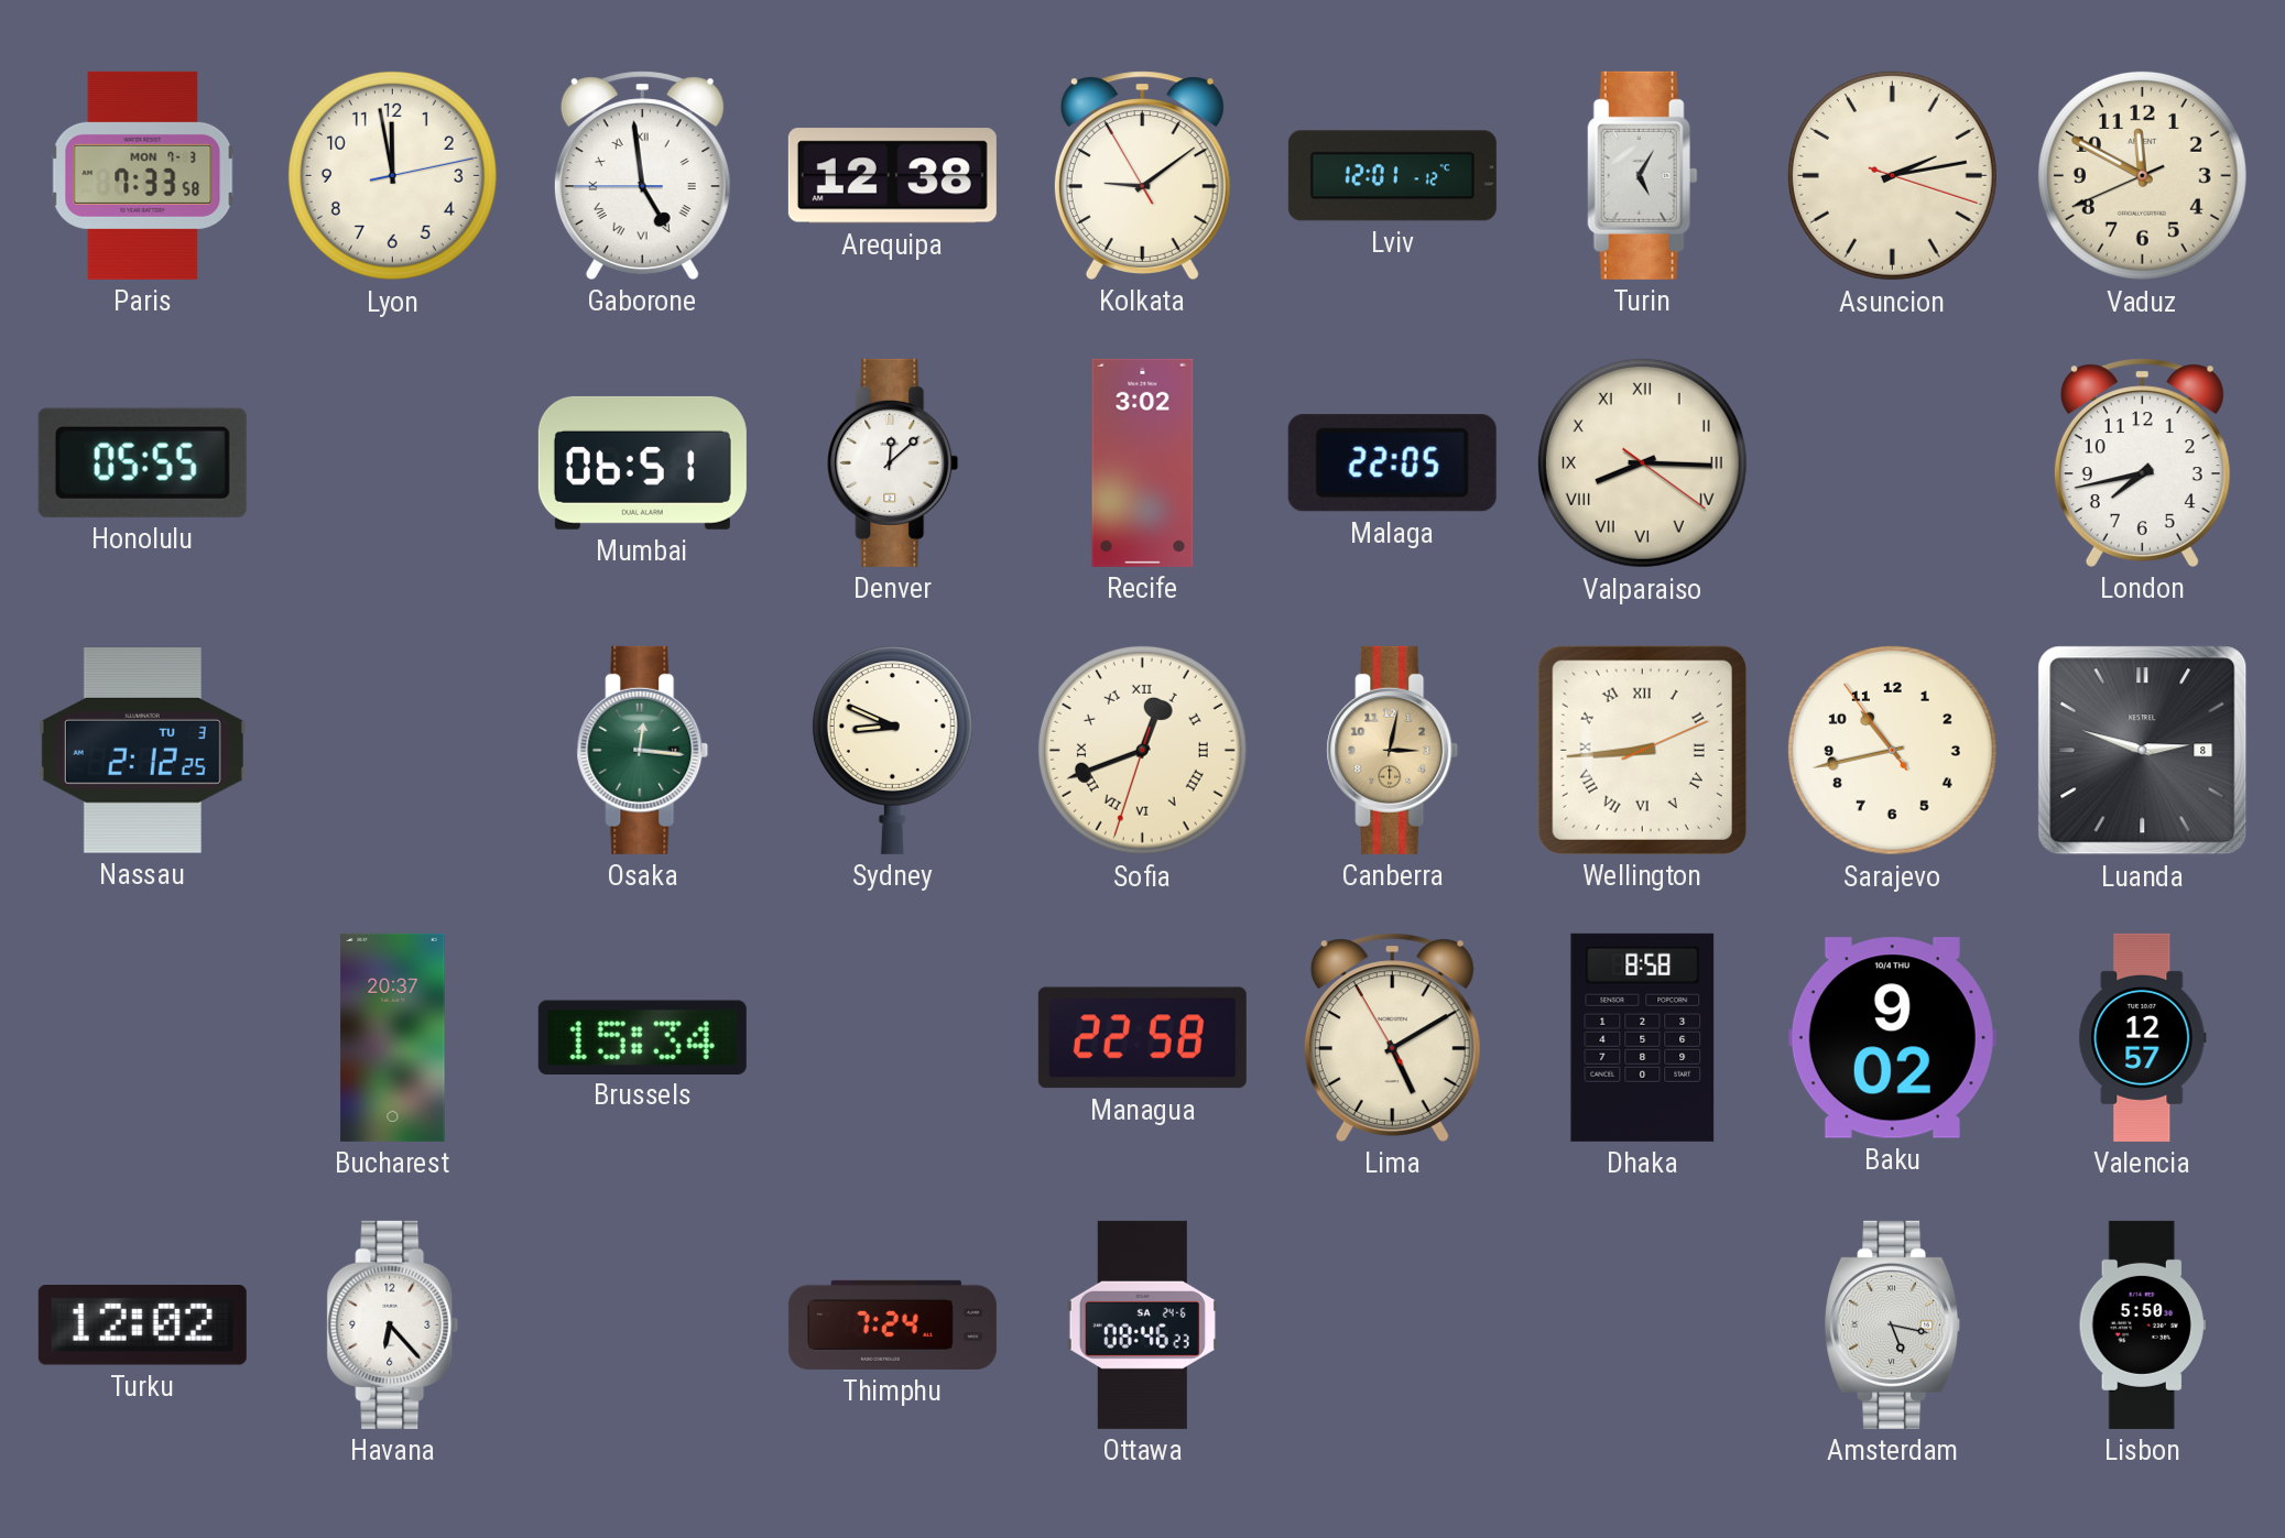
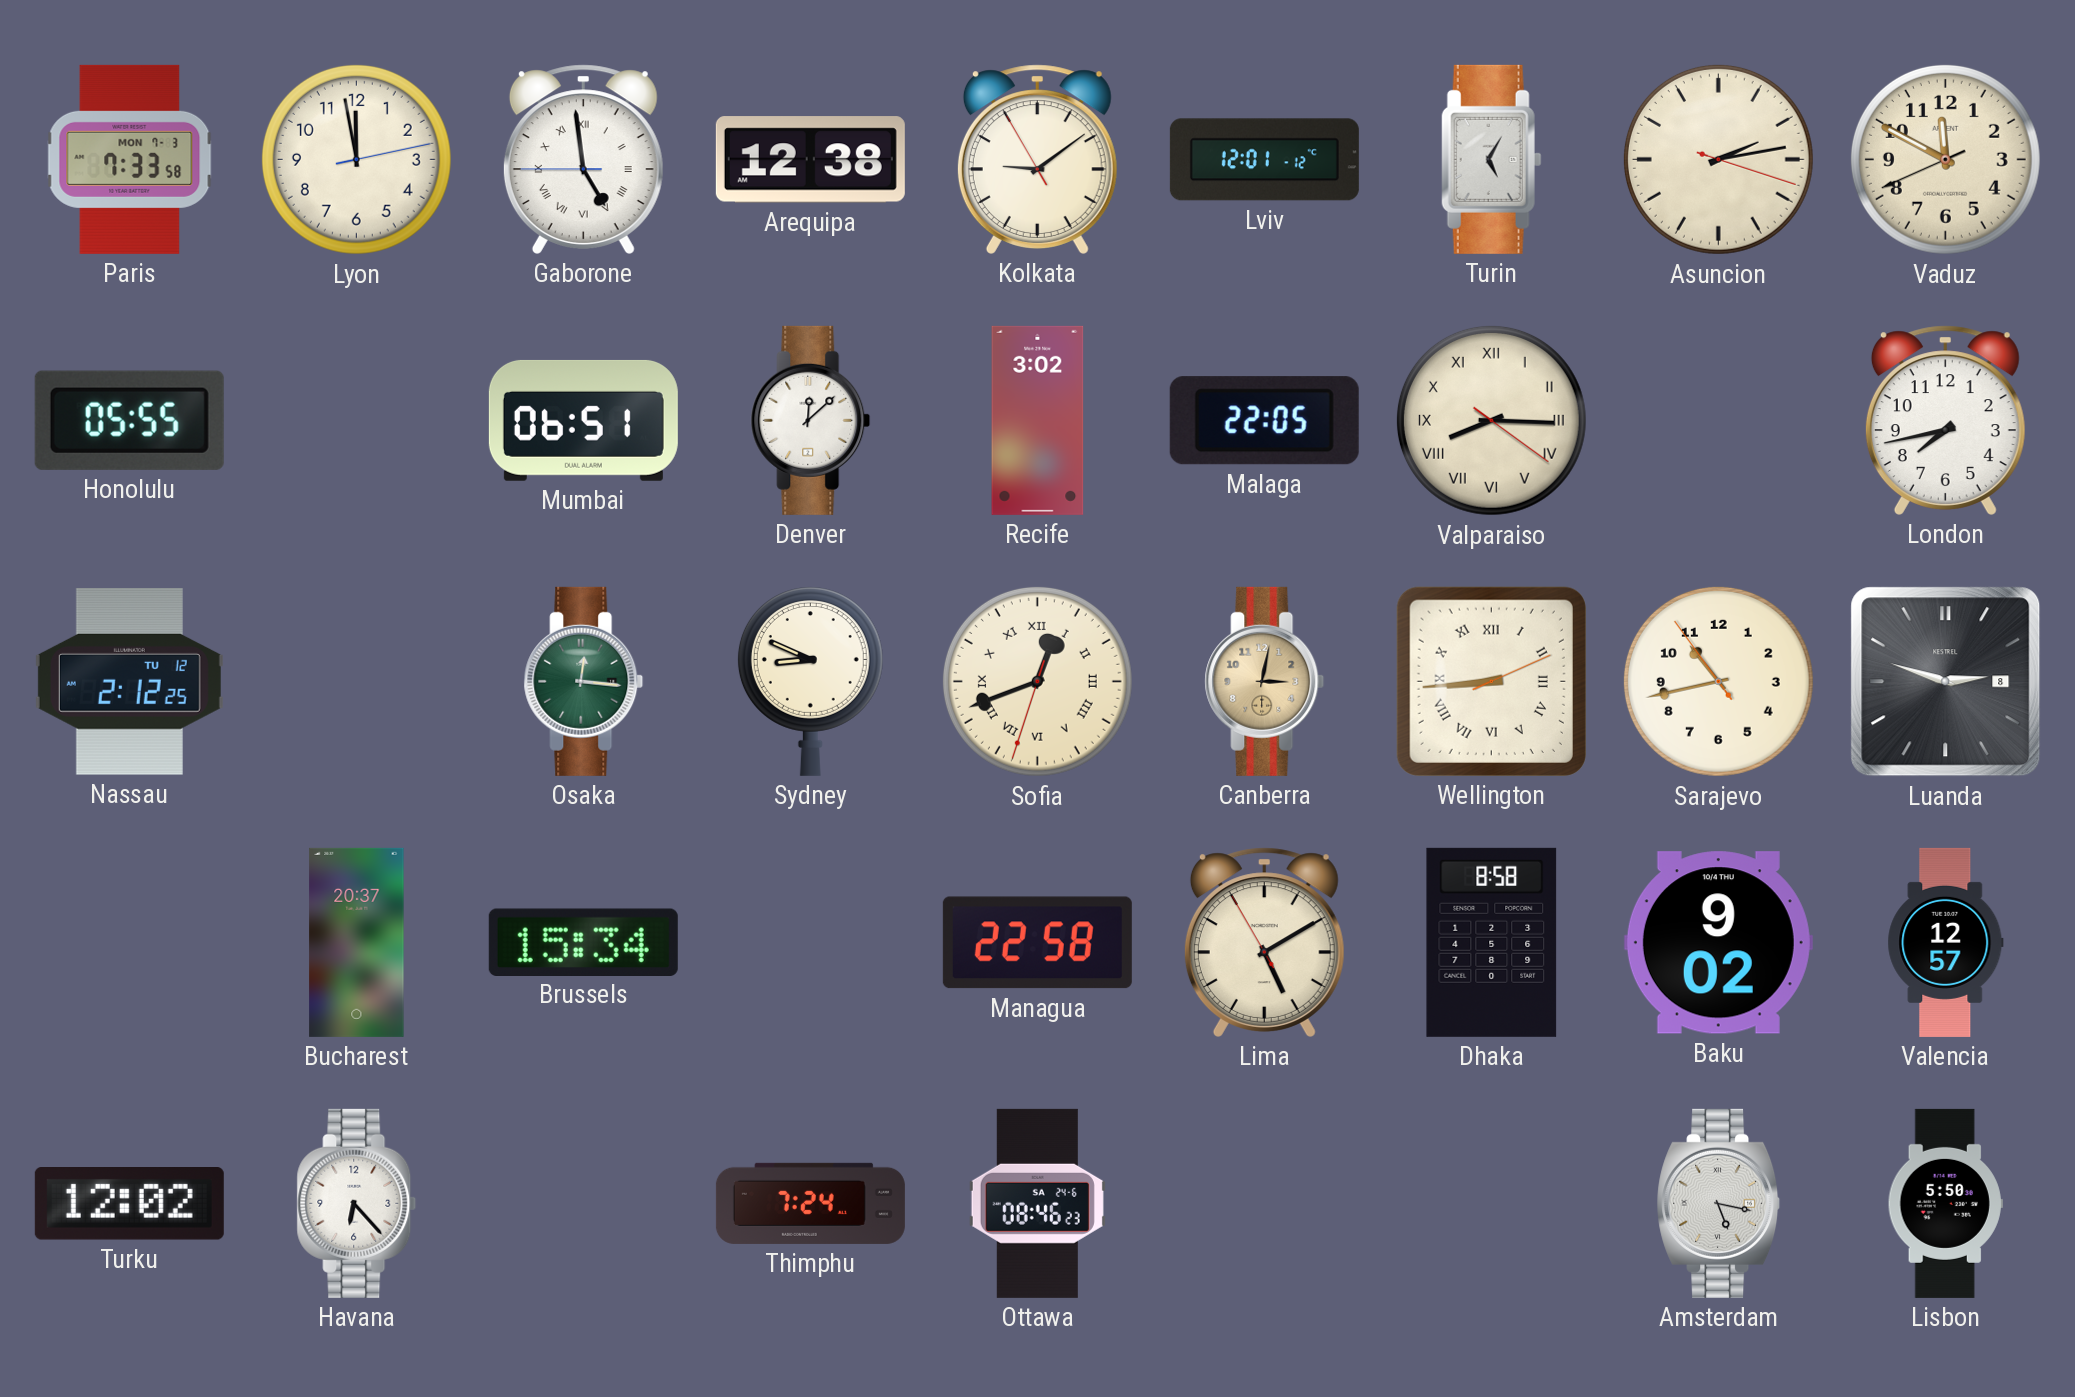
Nassau date: TU 3 -> TU 12 (129, 682)
